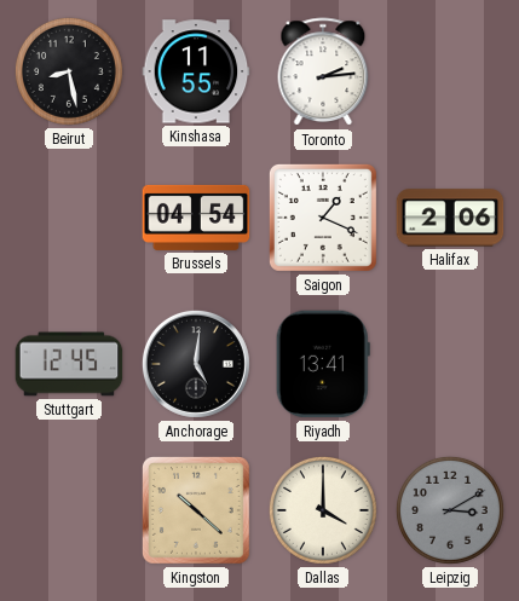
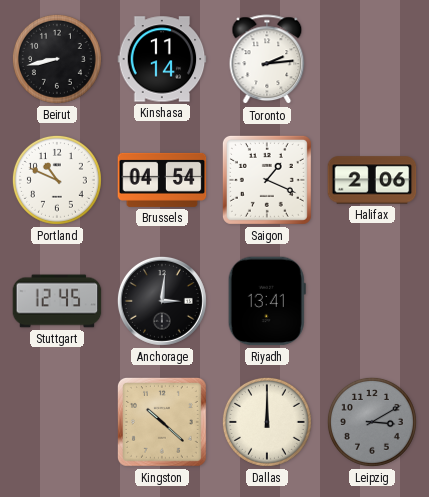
Beirut: 8:28 -> 8:43 (57, 59)
Kinshasa: 11:55 -> 11:14 (162, 59)
Portland: none -> 10:49 (57, 180)
Anchorage: 5:01 -> 3:01 (162, 301)
Dallas: 4:00 -> 12:00 (267, 422)
